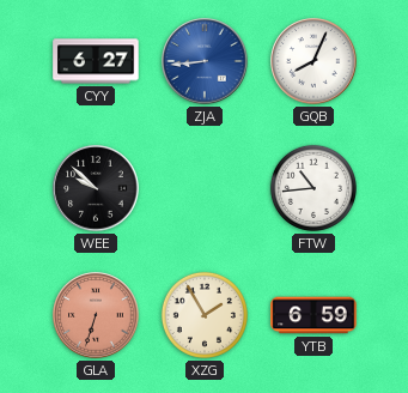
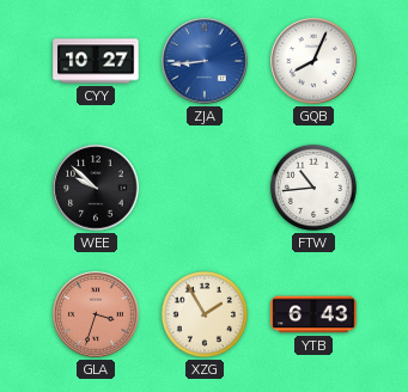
CYY: 6:27 -> 10:27 (96, 61)
GLA: 6:33 -> 3:33 (96, 314)
YTB: 6:59 -> 6:43 (313, 314)
